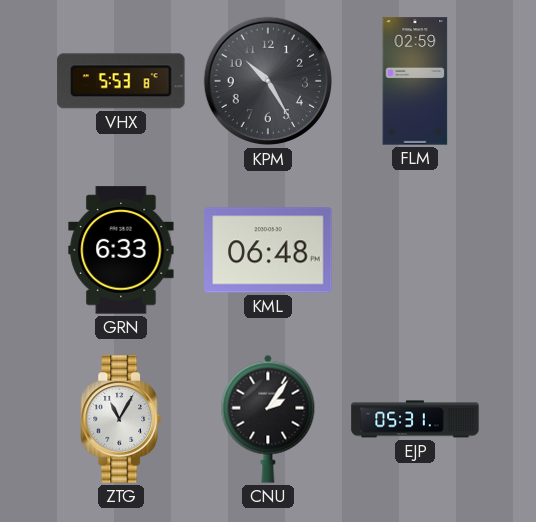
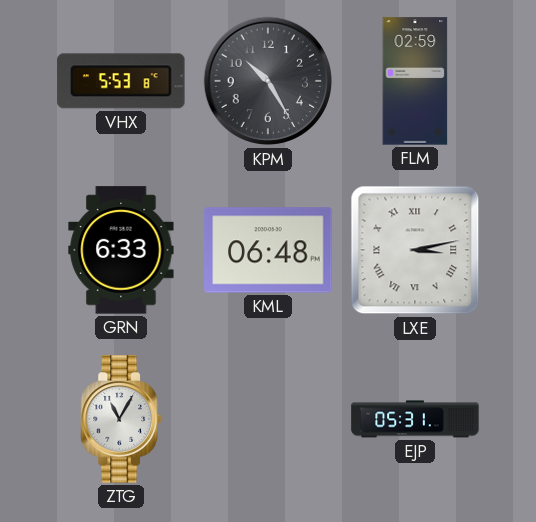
LXE: none -> 3:13 (415, 250)
CNU: 2:06 -> none (268, 419)
